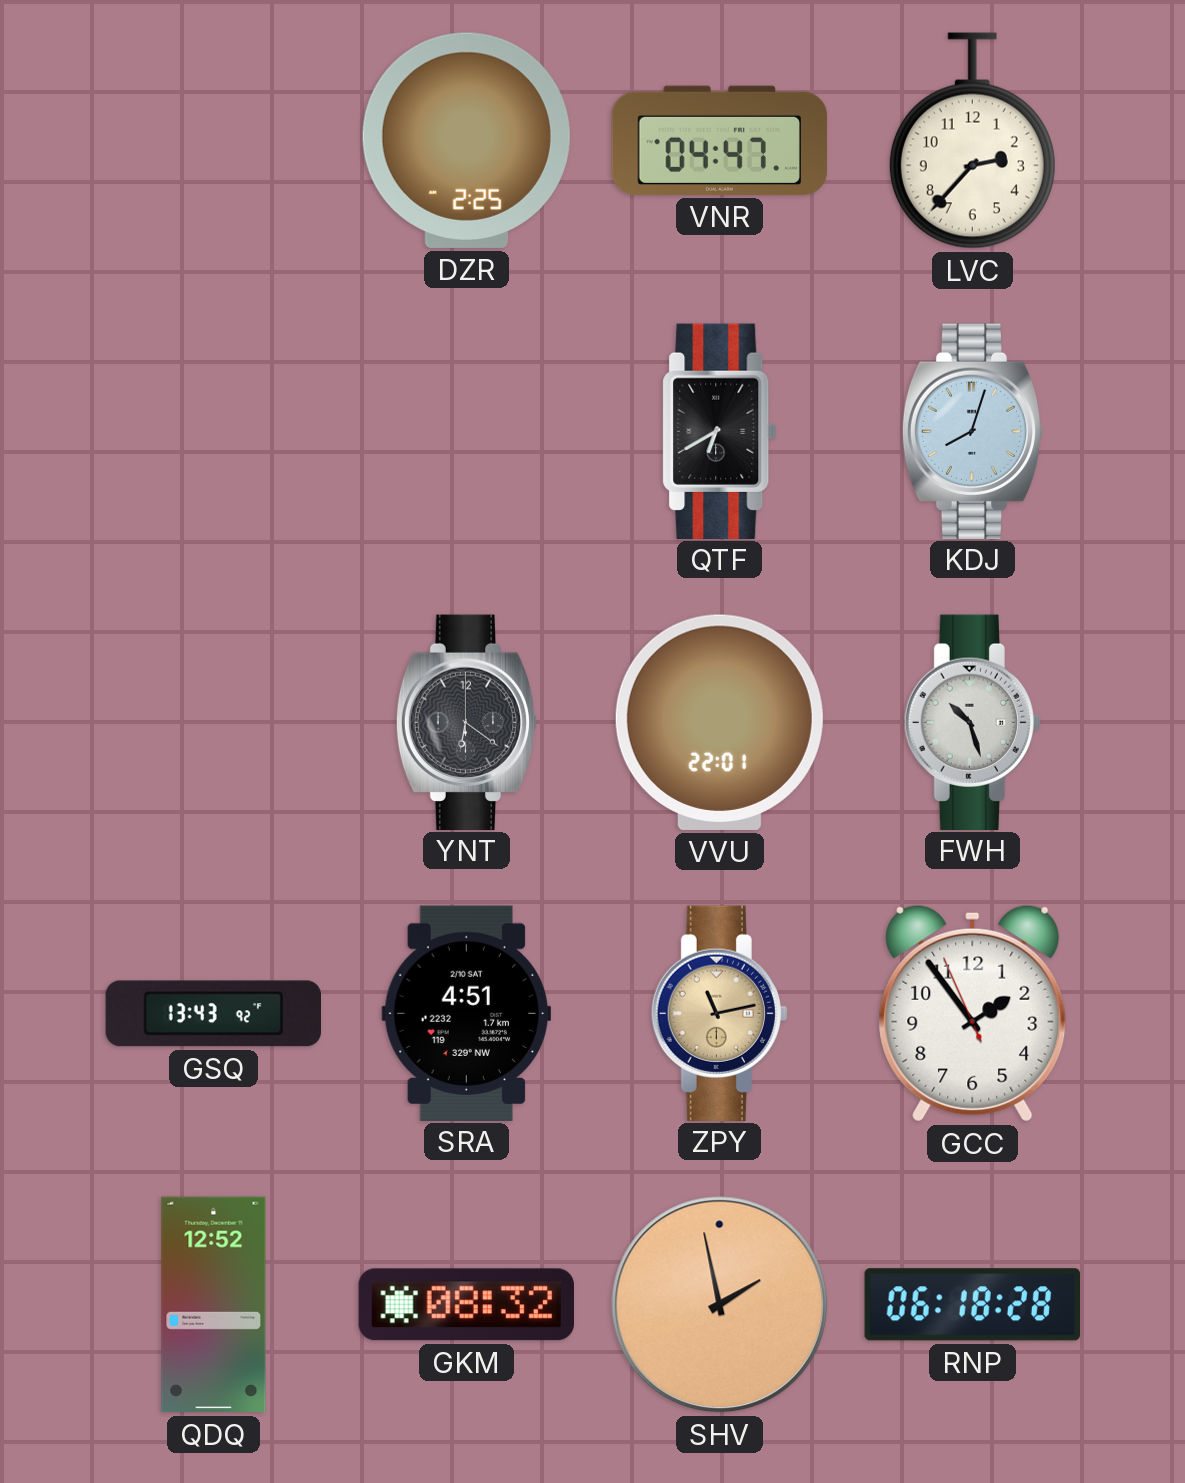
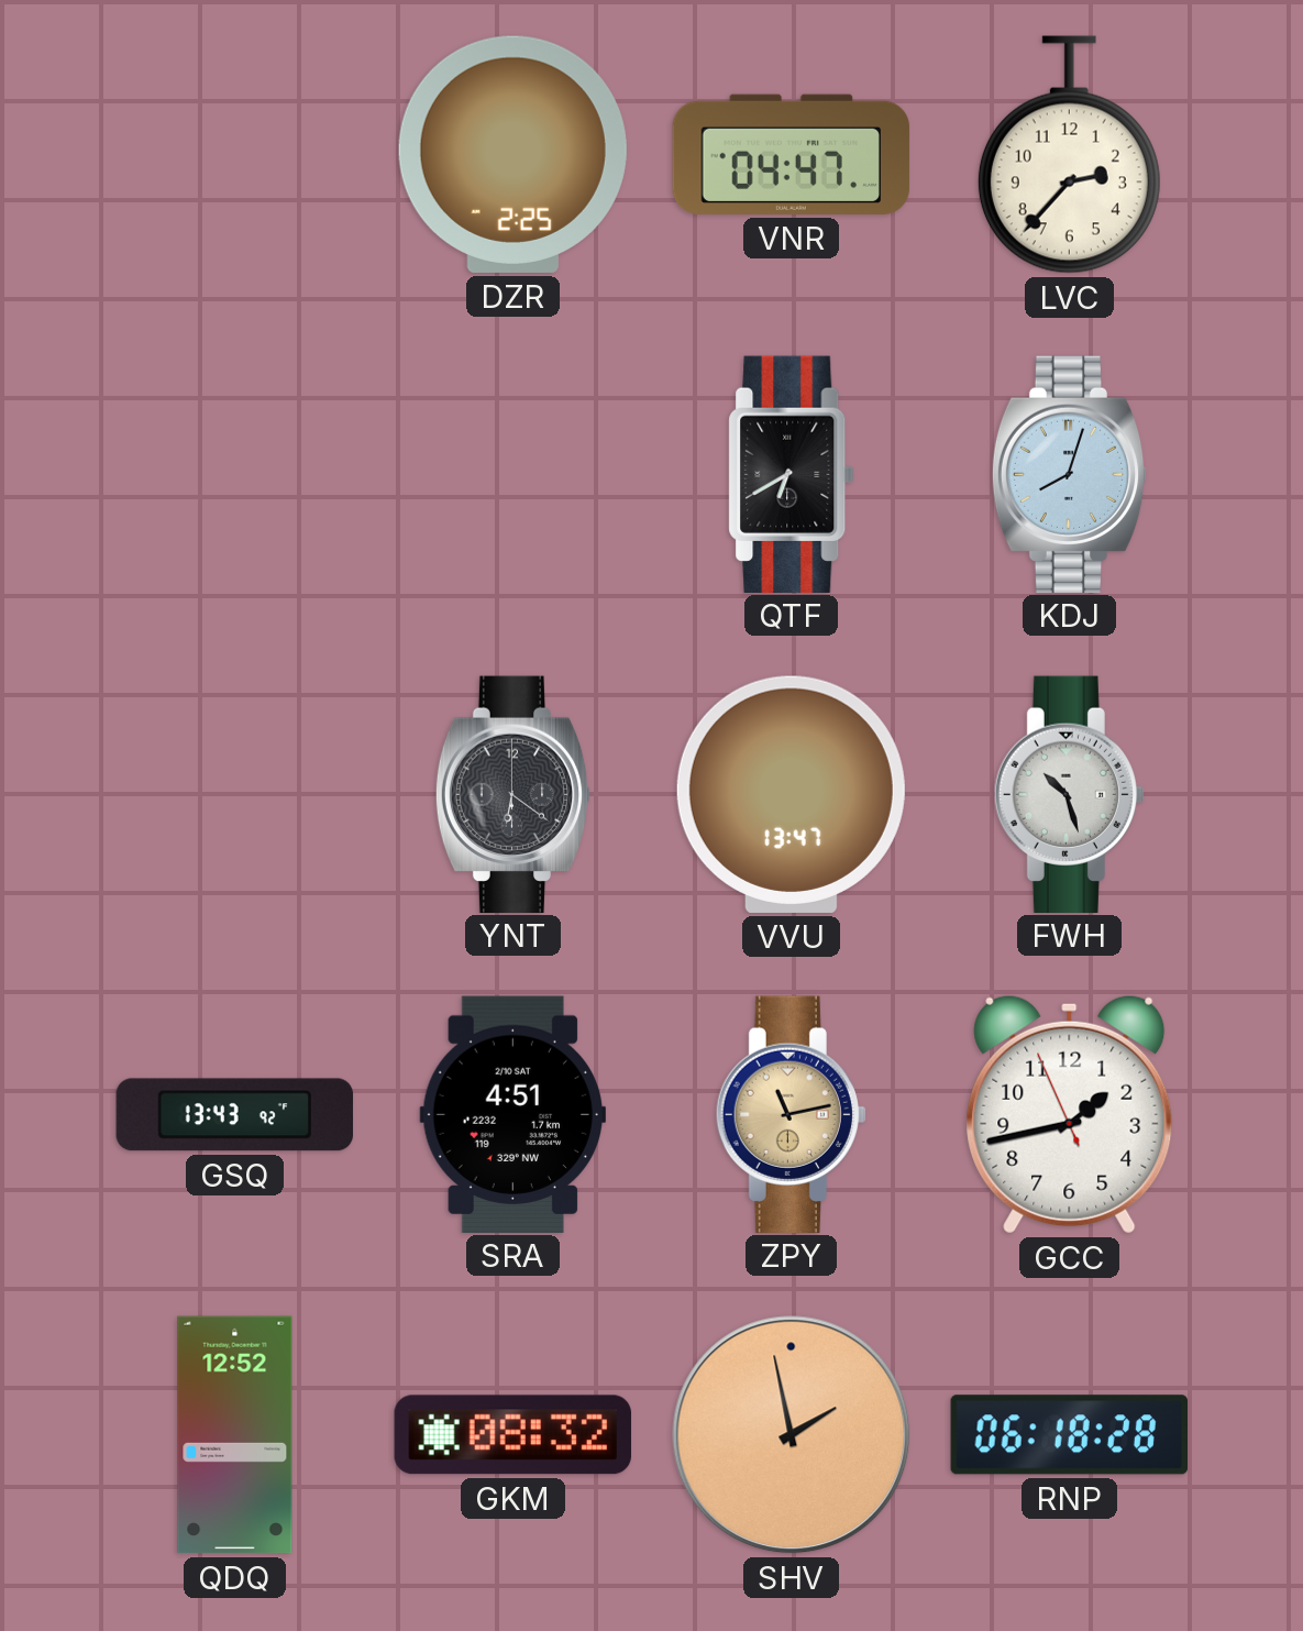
VVU: 22:01 -> 13:47 (791, 794)
GCC: 1:53 -> 1:42 (1070, 1114)
